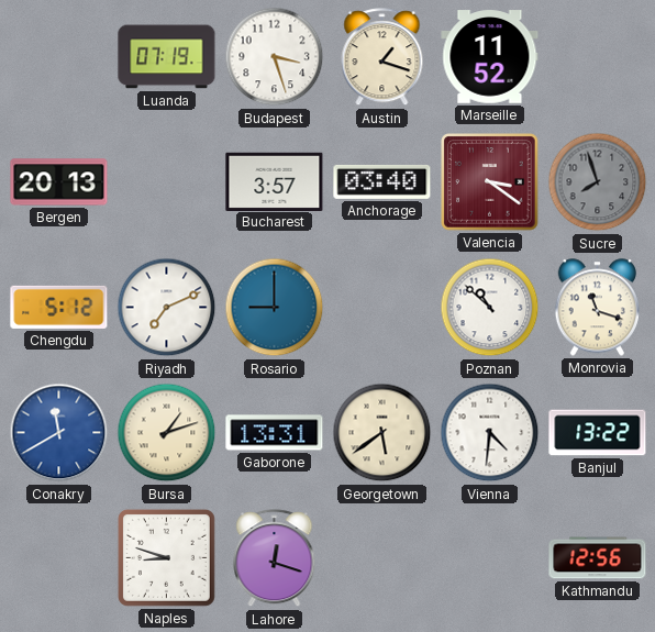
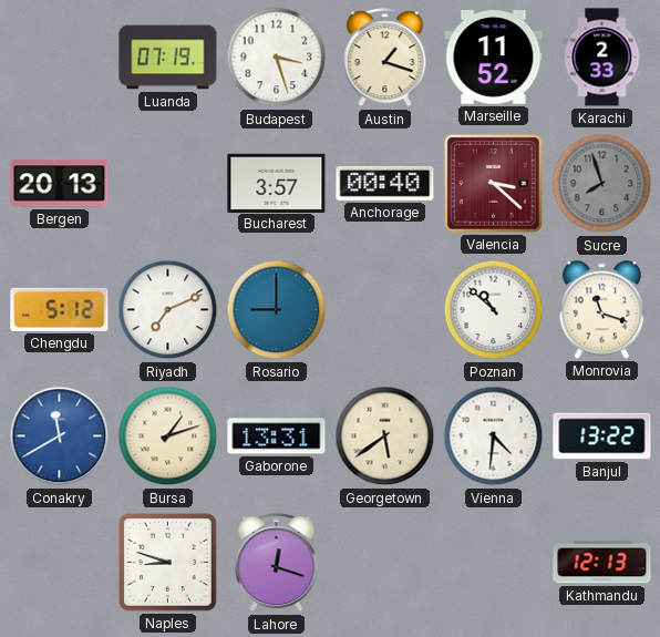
Karachi: none -> 2:33 (602, 58)
Anchorage: 03:40 -> 00:40 (385, 183)
Valencia: 3:21 -> 3:22 (494, 184)
Kathmandu: 12:56 -> 12:13 (602, 563)
